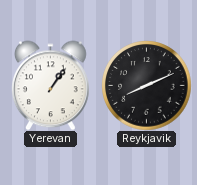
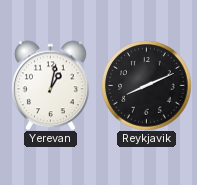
Yerevan: 1:06 -> 1:02 (50, 85)
